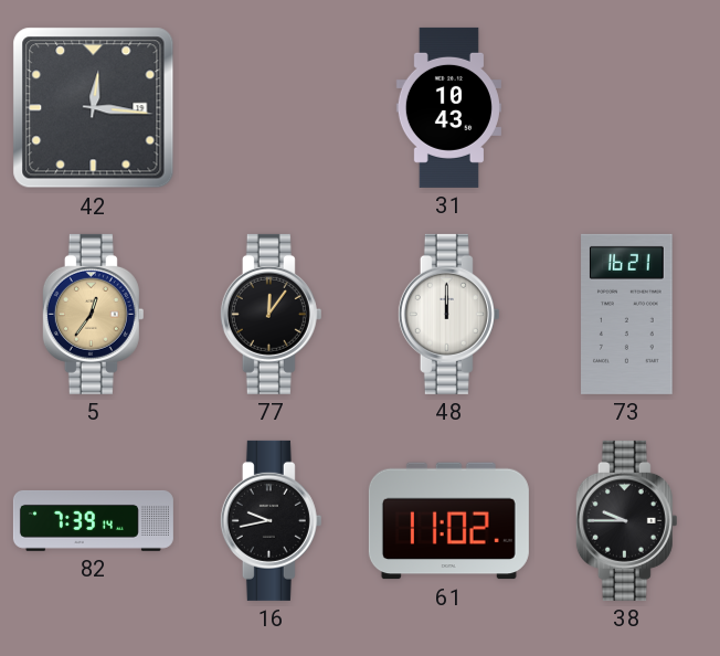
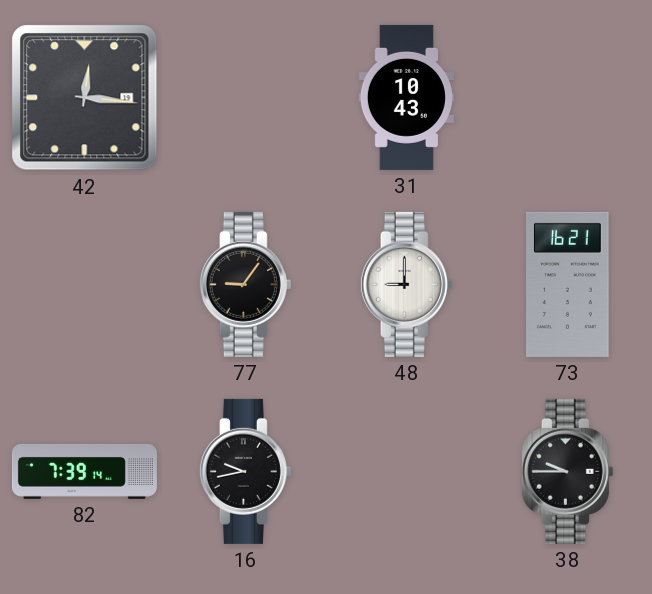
5: 12:36 -> none (93, 314)
77: 12:06 -> 9:06 (245, 284)
48: 12:00 -> 9:00 (406, 284)
61: 11:02 -> none (448, 521)
